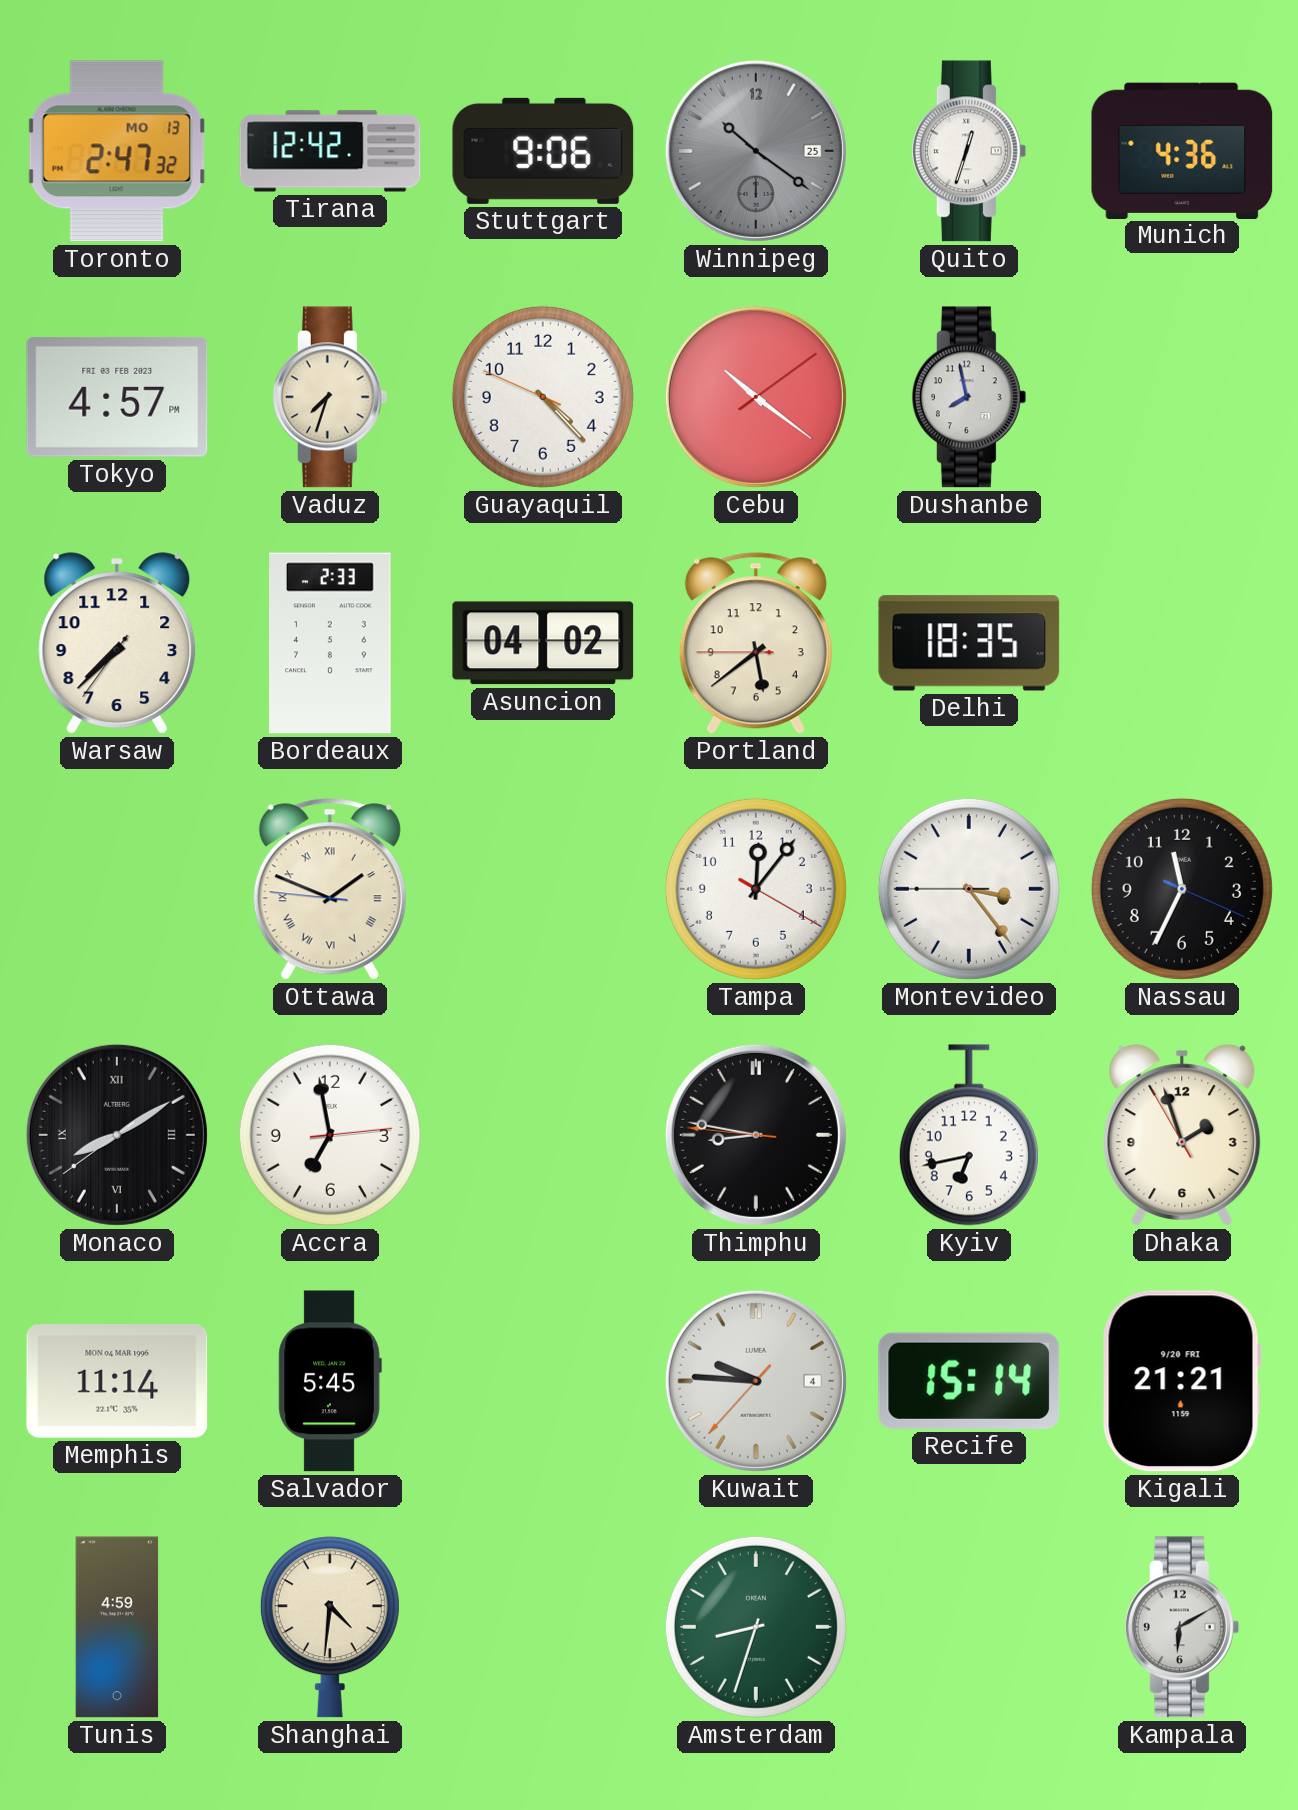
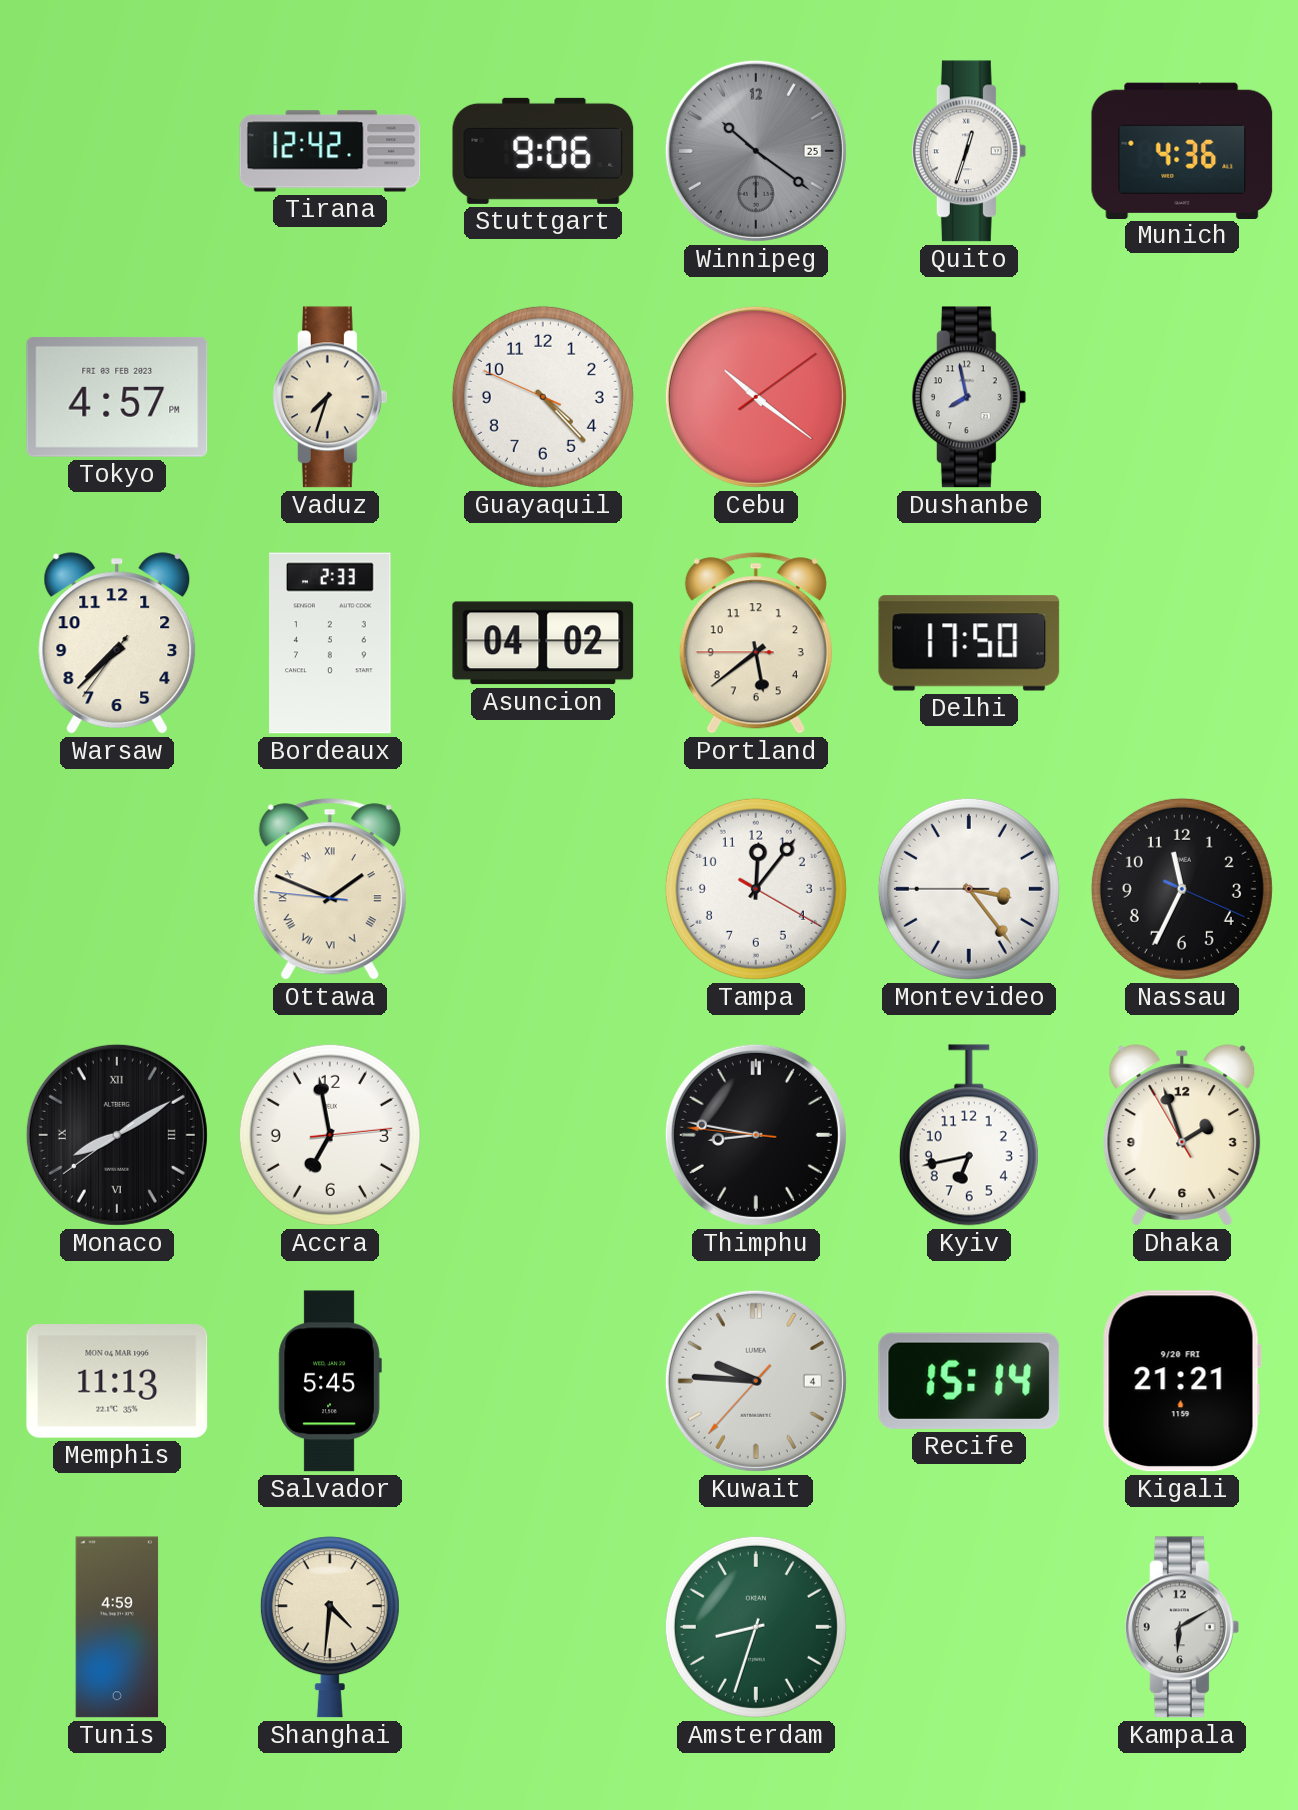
Toronto: 2:47 -> none (117, 151)
Delhi: 18:35 -> 17:50 (969, 643)
Memphis: 11:14 -> 11:13 (117, 1382)
